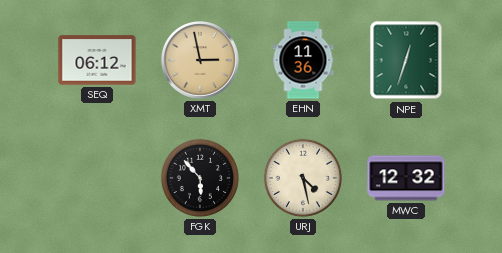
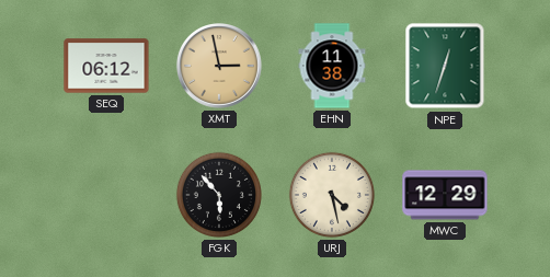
EHN: 11:36 -> 11:38 (332, 66)
MWC: 12:32 -> 12:29 (445, 195)
